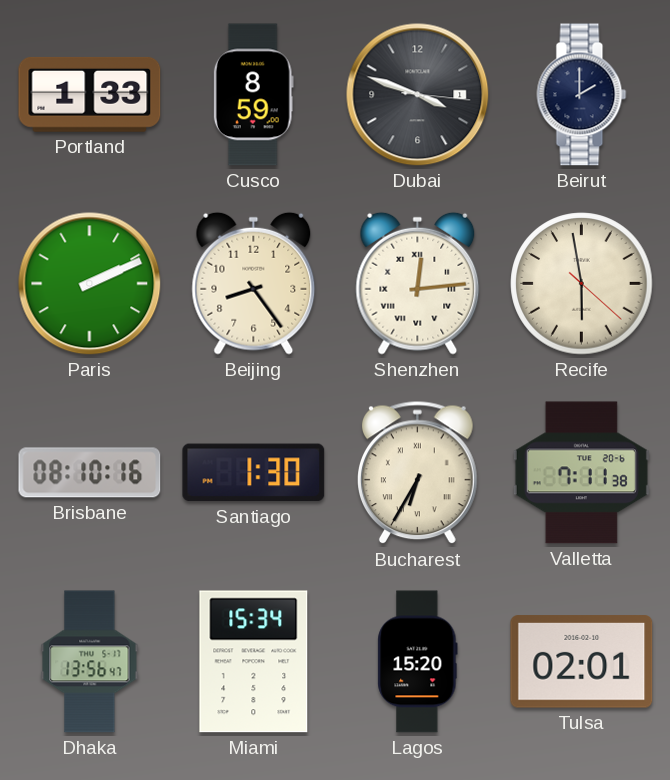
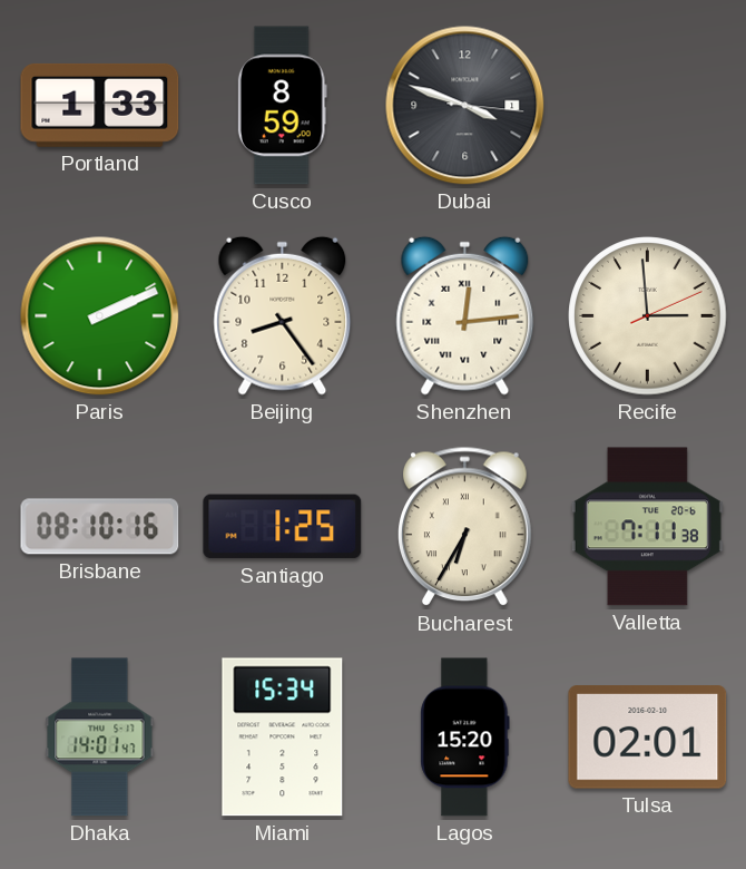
Beirut: 2:00 -> none (582, 95)
Recife: 5:58 -> 2:59 (648, 316)
Santiago: 1:30 -> 1:25 (283, 527)
Dhaka: 13:56 -> 14:01 (100, 738)
